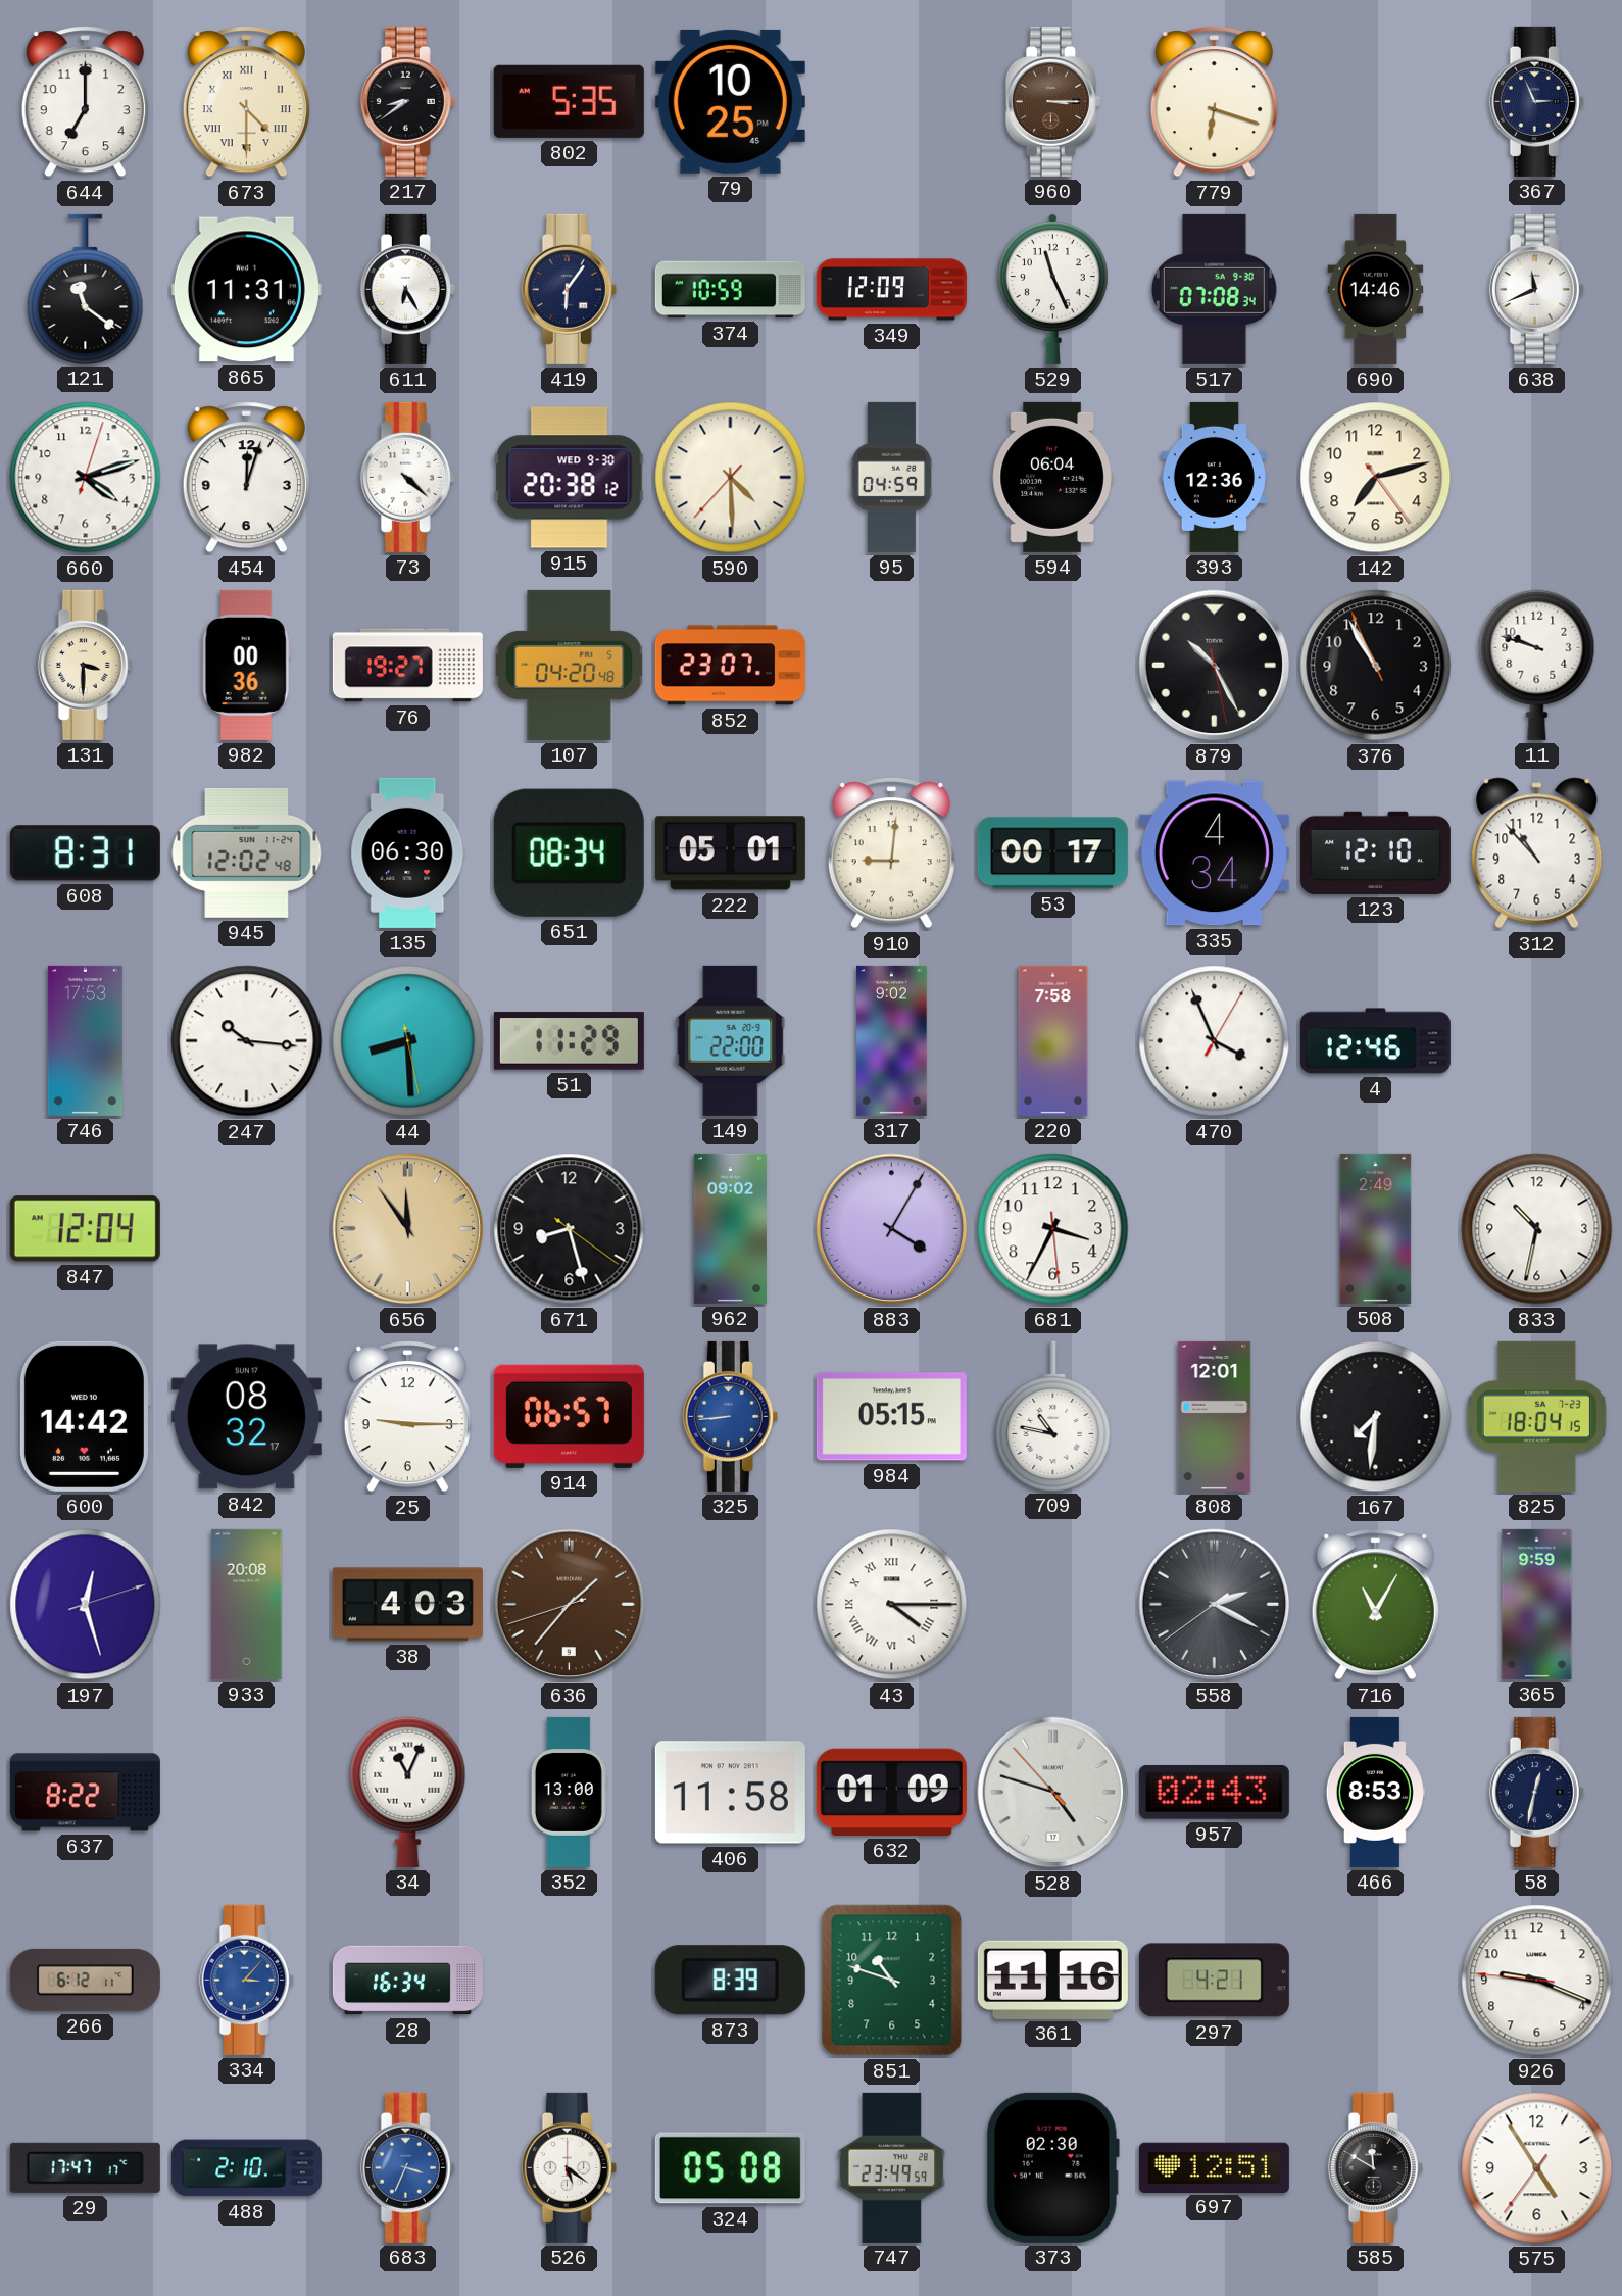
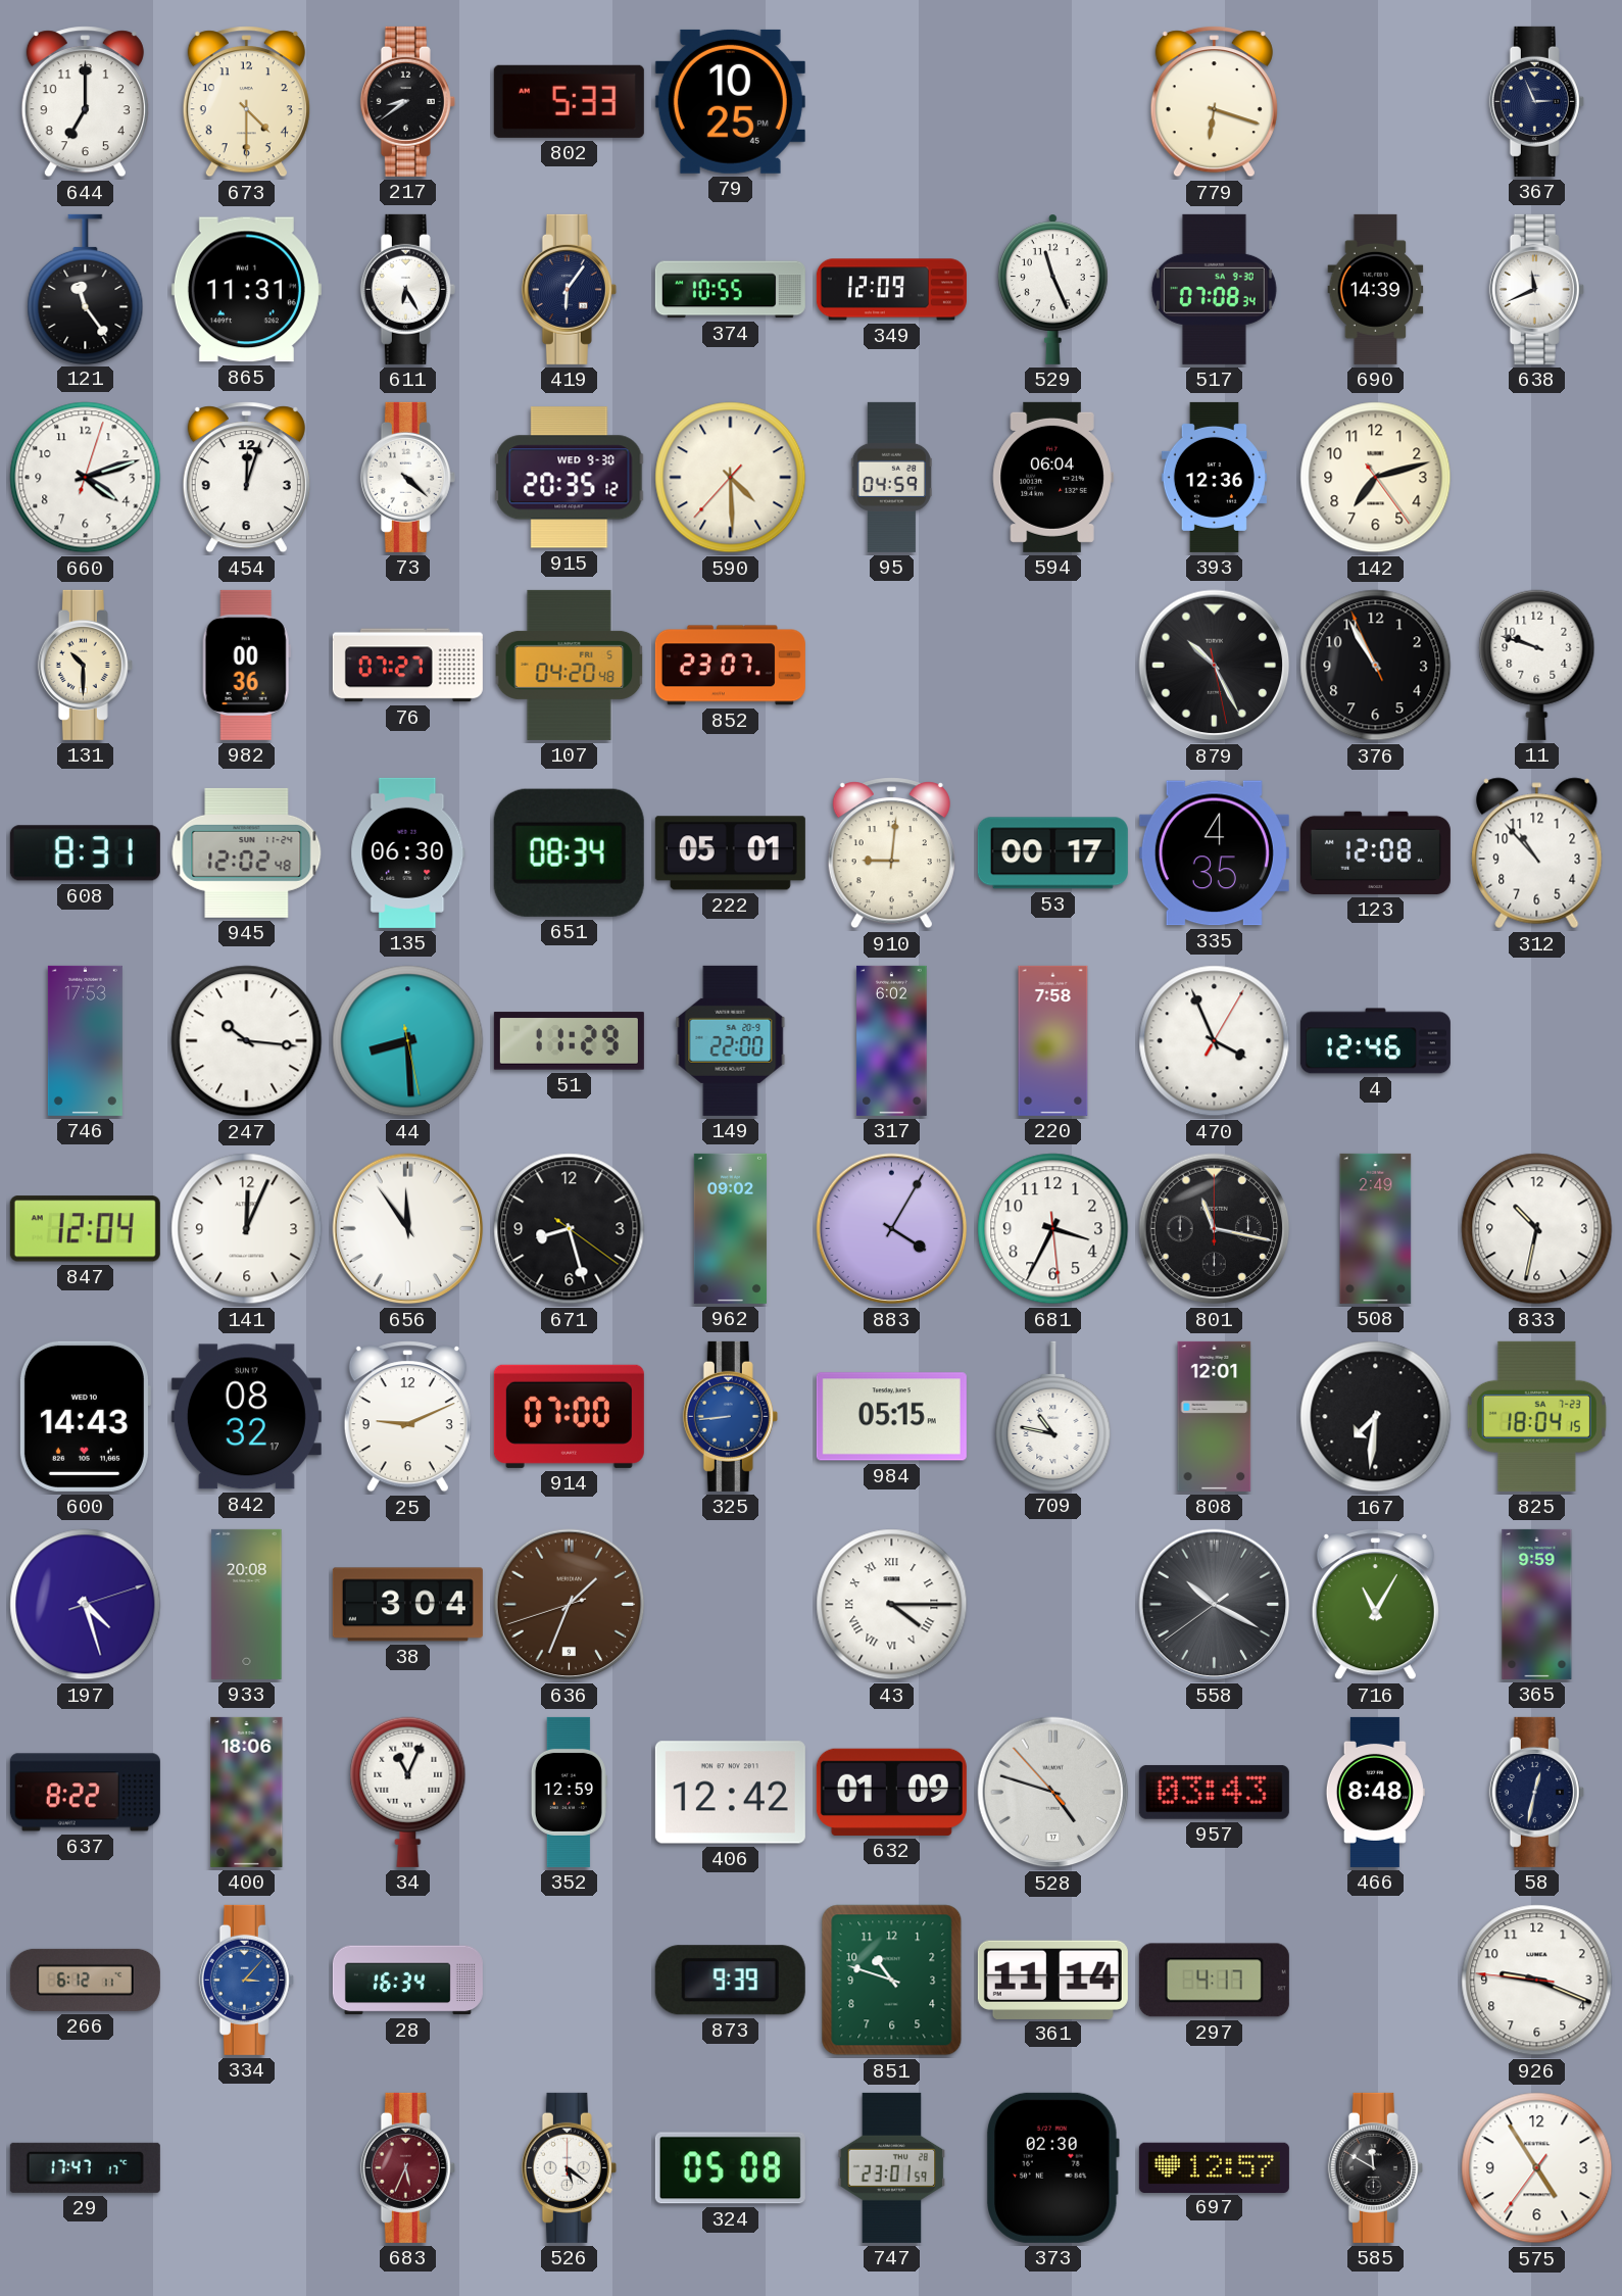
673 numerals: Roman -> Arabic (246, 102)
802: 5:35 -> 5:33 (569, 101)
960: 3:15 -> none (1052, 101)
121: 11:21 -> 11:24 (86, 289)
374: 10:59 -> 10:55 (730, 290)
690: 14:46 -> 14:39 (1376, 289)
915: 20:38 -> 20:35 (570, 478)
131: 3:30 -> 10:30 (85, 665)
76: 19:27 -> 07:27 (407, 666)
335: 4:34 -> 4:35 (1214, 853)
123: 12:10 -> 12:08 (1375, 852)
317: 9:02 -> 6:02 (892, 1040)
141: none -> 12:04 (247, 1229)
656 dial: champagne -> white (408, 1229)
801: none -> 11:17 (1215, 1229)
600: 14:42 -> 14:43 (85, 1416)
25: 9:15 -> 9:11 (407, 1417)
914: 06:57 -> 07:00 (569, 1416)
197: 12:27 -> 4:27 (86, 1605)
38: 4:03 -> 3:04 (407, 1605)
636: 1:36 -> 1:33 (570, 1605)
558: 2:19 -> 10:19 (1215, 1605)
400: none -> 18:06 (247, 1792)
352: 13:00 -> 12:59 (569, 1792)
406: 11:58 -> 12:42 (730, 1793)
957: 02:43 -> 03:43 (1214, 1792)
466: 8:53 -> 8:48 (1375, 1792)
873: 8:39 -> 9:39 (730, 1981)
361: 11:16 -> 11:14 (1052, 1980)
297: 4:21 -> 4:17 (1214, 1981)
488: 2:10 -> none (246, 2168)
683: 3:34 -> 5:34 (407, 2167)
683 dial: blue -> burgundy (407, 2167)
747: 23:49 -> 23:01 (892, 2167)
697: 12:51 -> 12:57 (1214, 2167)
